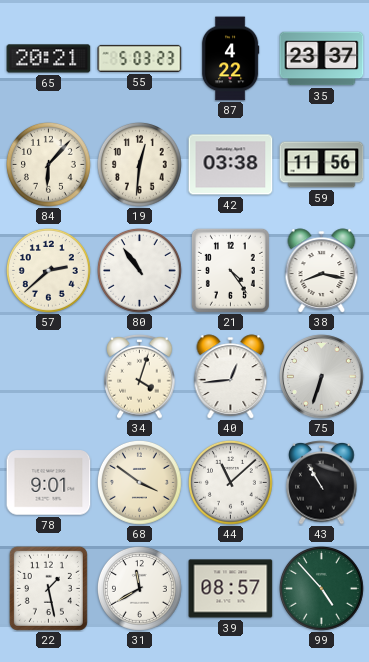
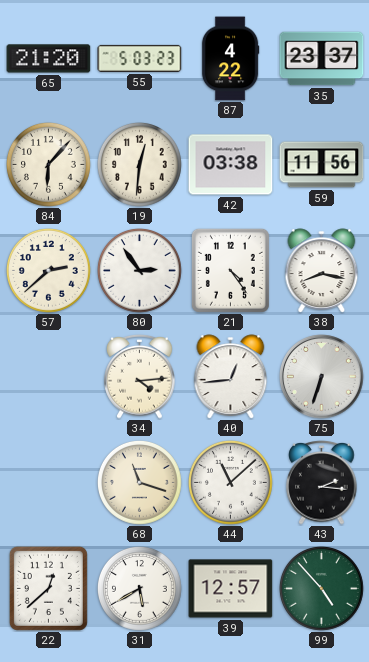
65: 20:21 -> 21:20 (49, 59)
80: 10:54 -> 2:54 (140, 271)
34: 4:03 -> 4:14 (140, 377)
78: 9:01 -> none (49, 483)
68: 3:51 -> 11:18 (140, 483)
43: 10:55 -> 2:16 (322, 483)
22: 1:28 -> 12:38 (48, 588)
31: 11:40 -> 5:40 (140, 589)
39: 08:57 -> 12:57 (231, 589)
